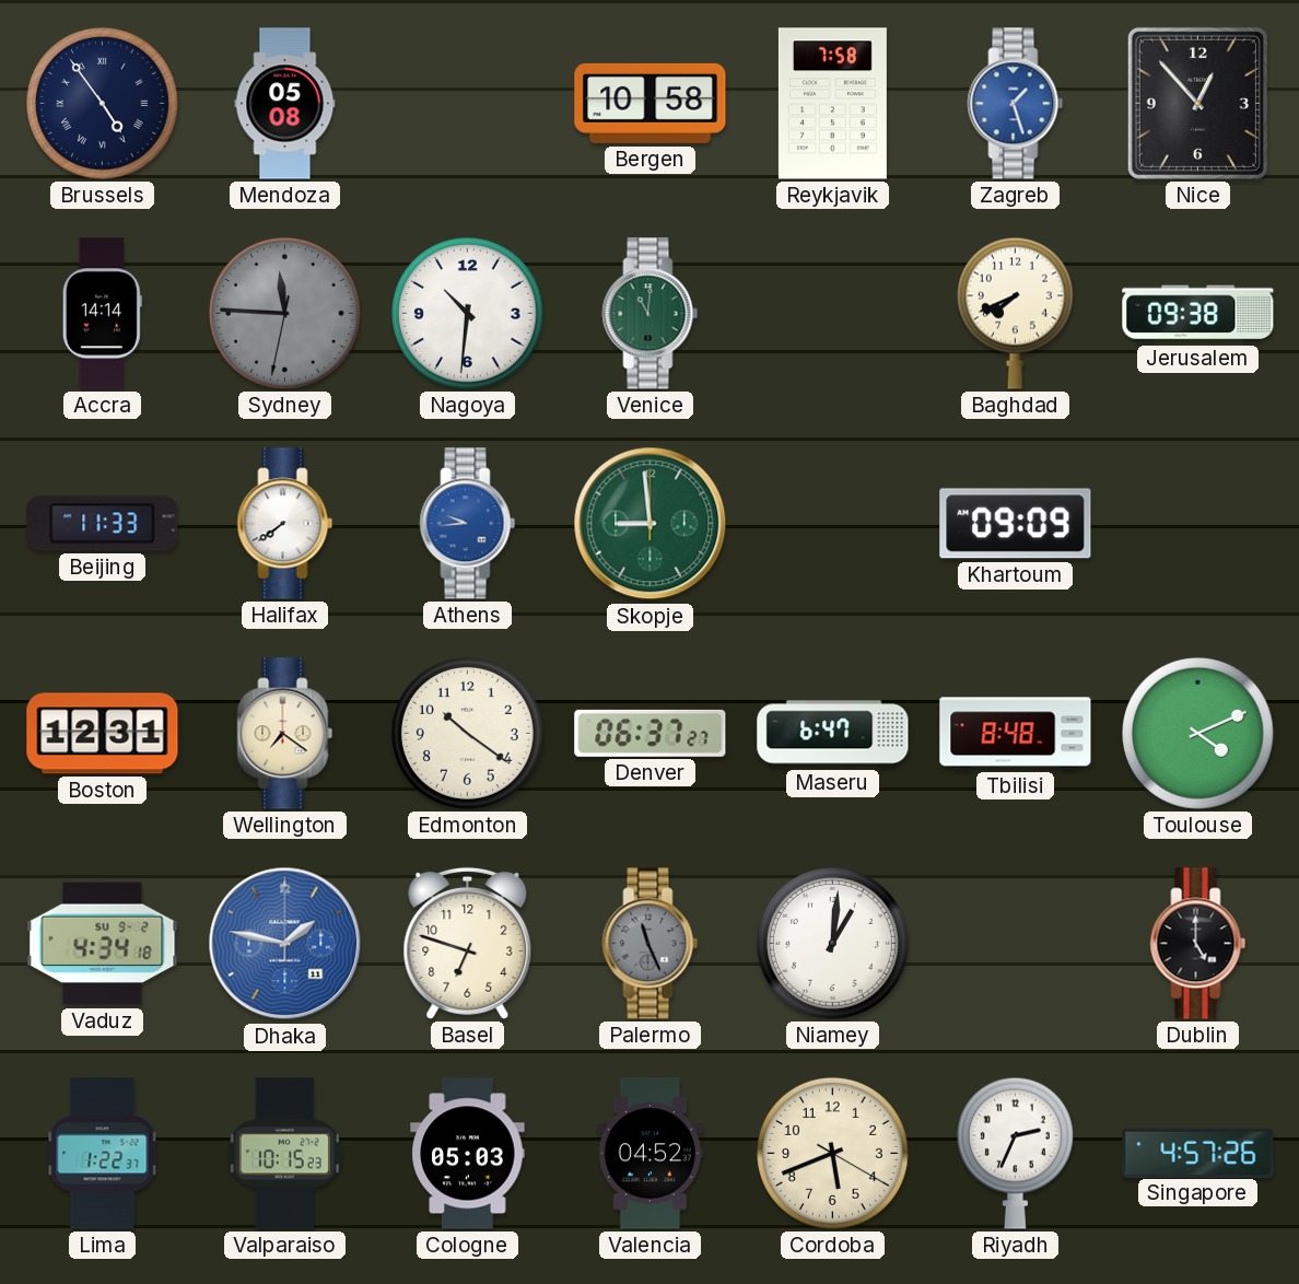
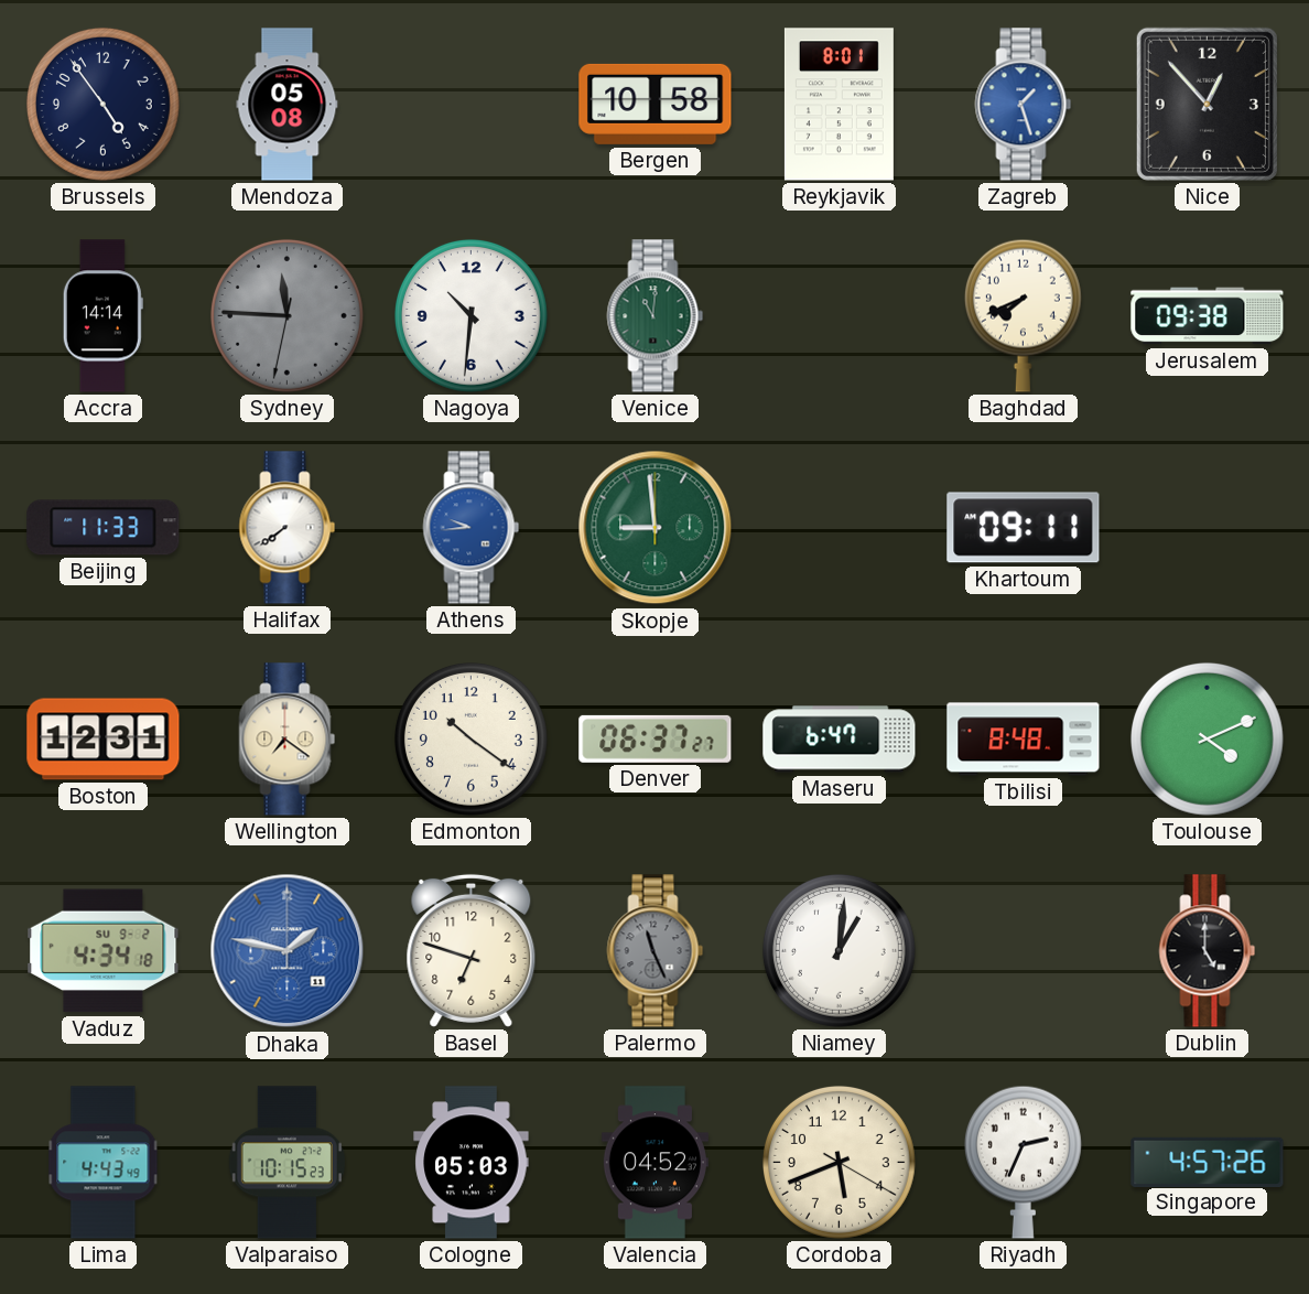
Brussels numerals: Roman -> Arabic (102, 104)
Reykjavik: 7:58 -> 8:01 (839, 105)
Khartoum: 09:09 -> 09:11 (1024, 528)
Lima: 1:22 -> 4:43 (104, 1163)
